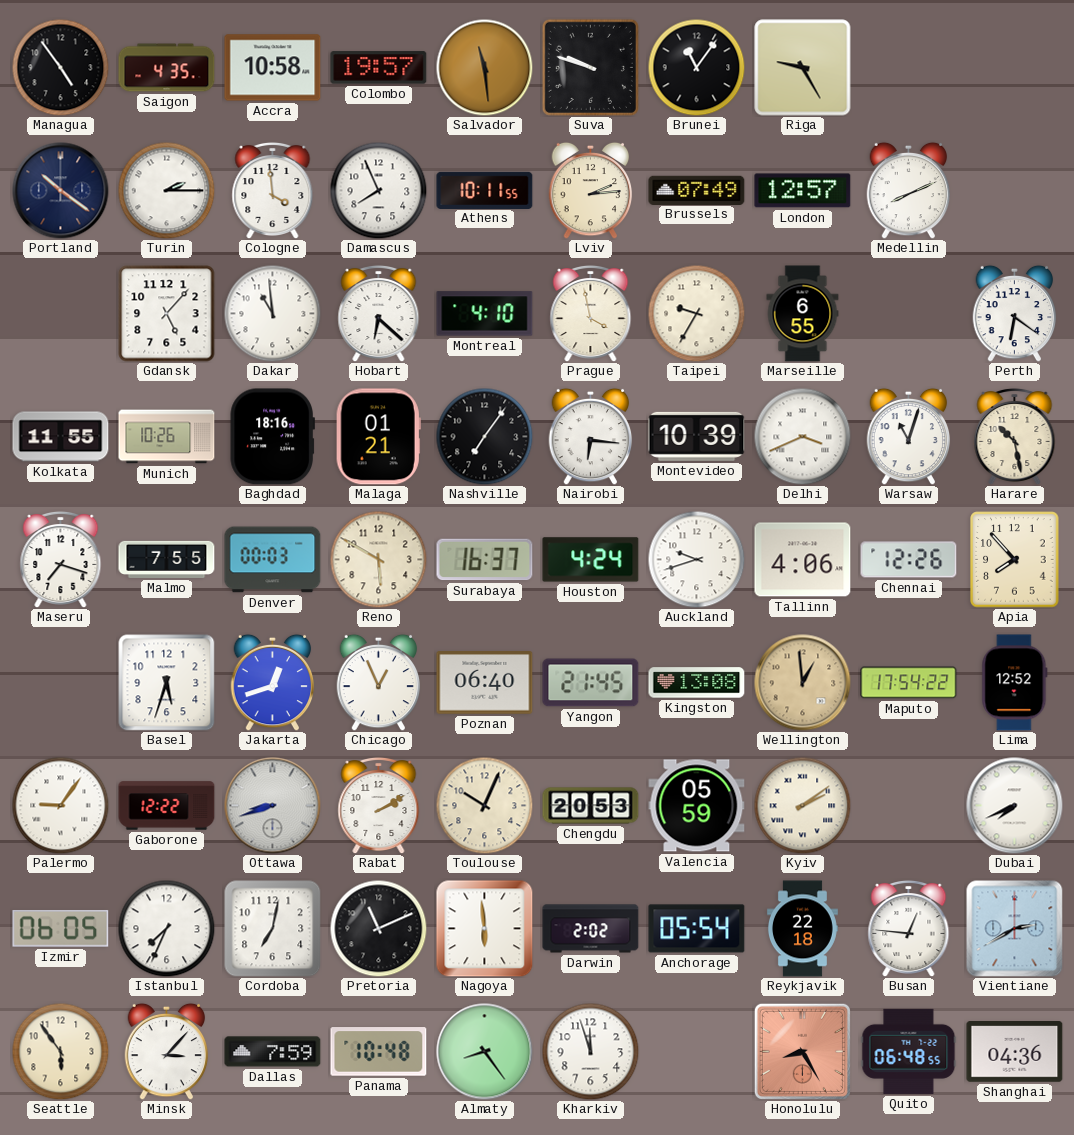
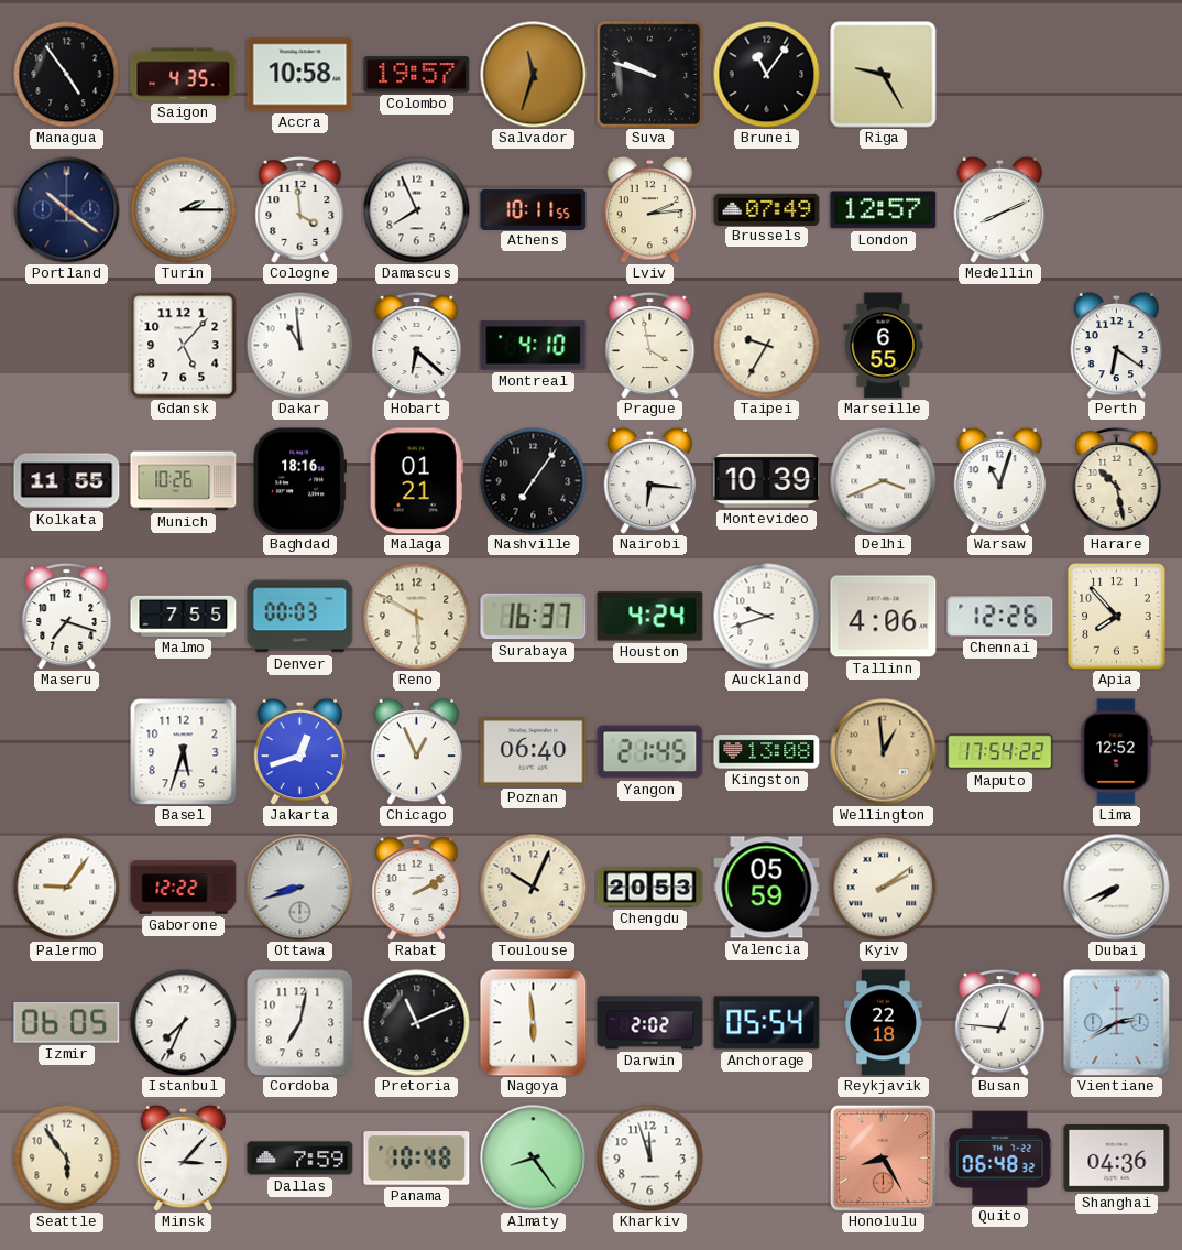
Salvador: 11:29 -> 11:33 (533, 74)
Quito: 06:48:55 -> 06:48:32 (1000, 1157)
